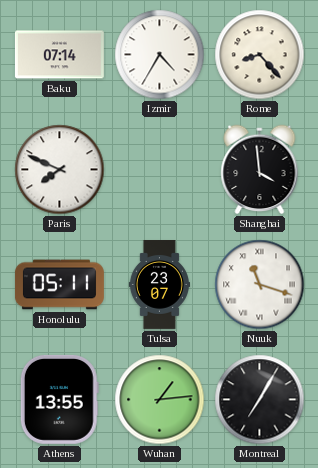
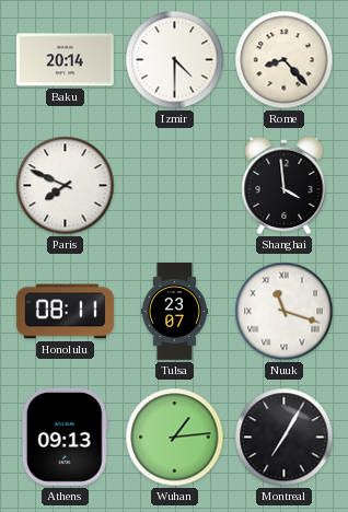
Baku: 07:14 -> 20:14 (65, 60)
Izmir: 4:35 -> 4:30 (175, 60)
Honolulu: 05:11 -> 08:11 (65, 312)
Athens: 13:55 -> 09:13 (65, 437)
